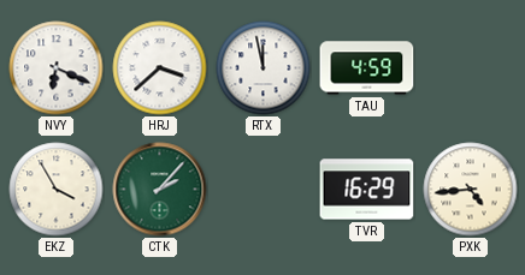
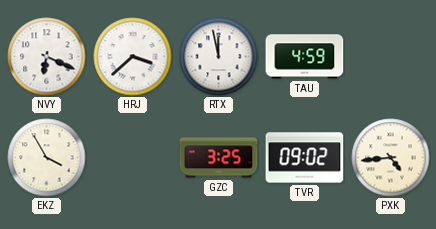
CTK: 2:07 -> none (160, 190)
GZC: none -> 3:25 (219, 158)
TVR: 16:29 -> 09:02 (305, 158)
